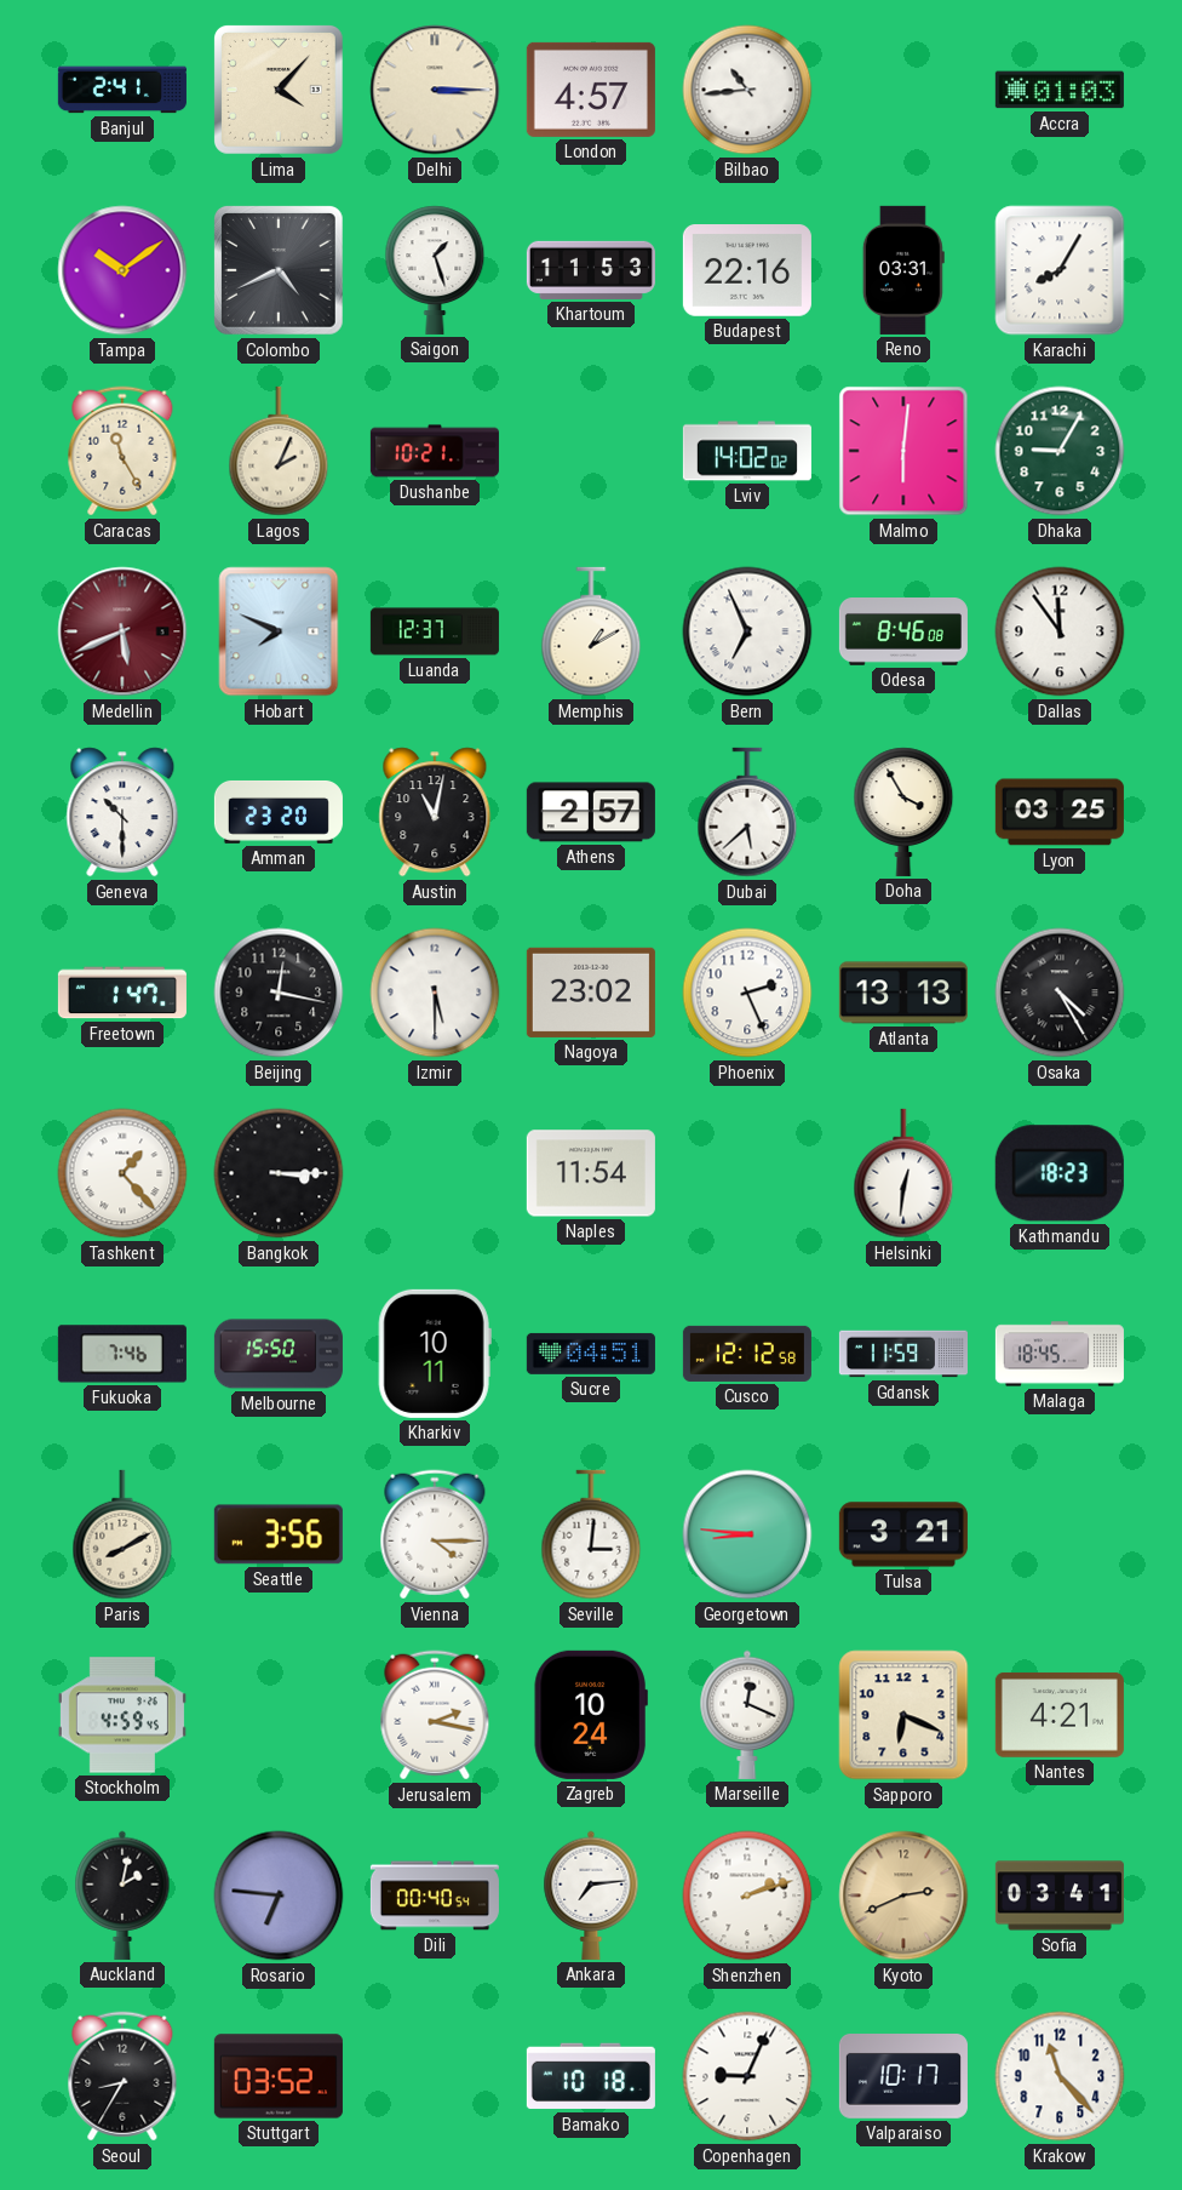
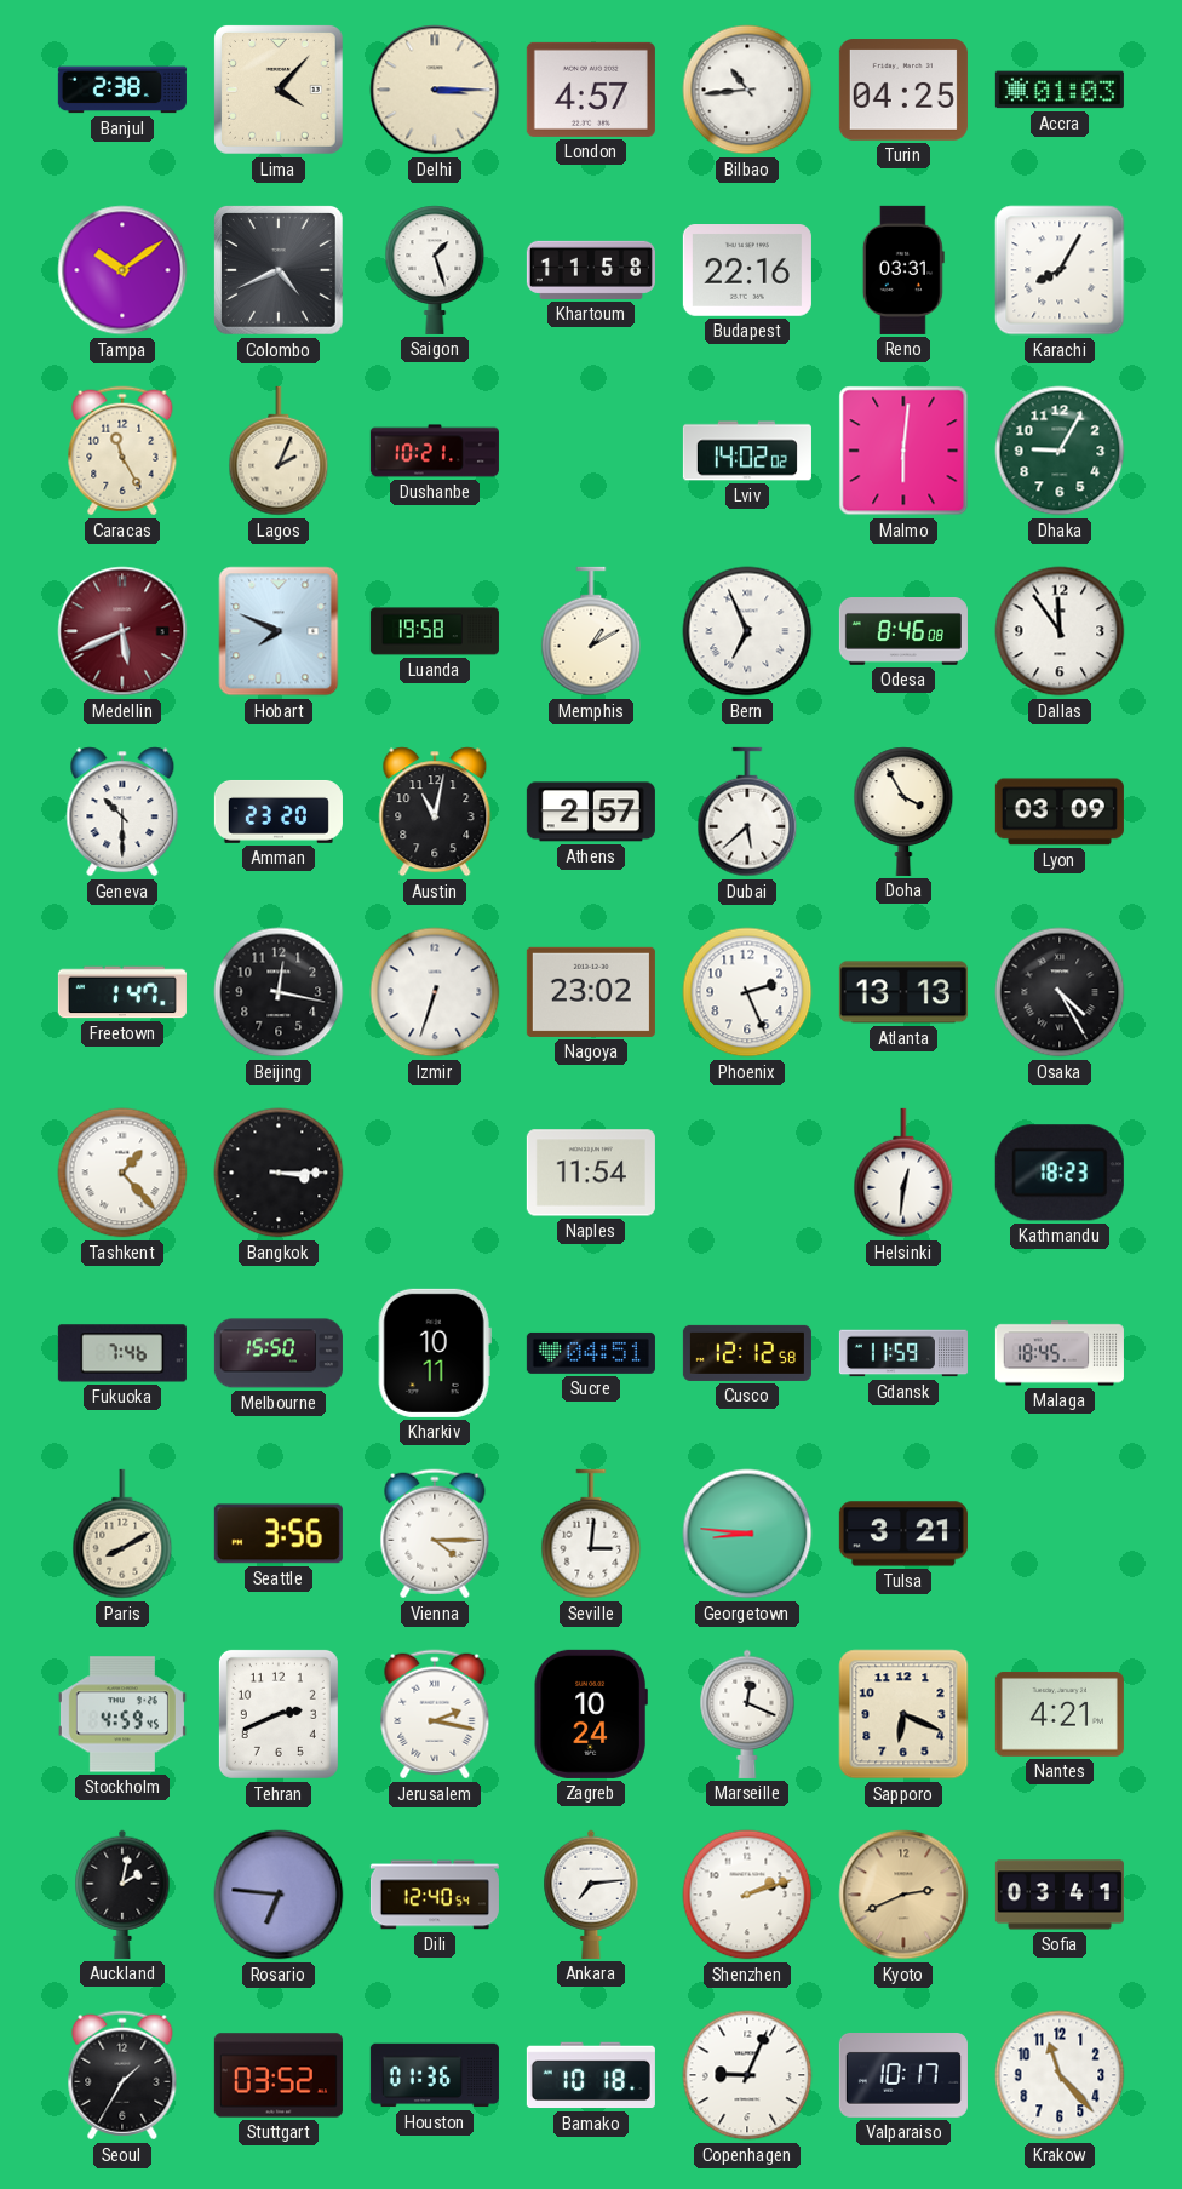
Banjul: 2:41 -> 2:38 (122, 90)
Turin: none -> 04:25 (903, 90)
Khartoum: 11:53 -> 11:58 (591, 270)
Luanda: 12:37 -> 19:58 (435, 631)
Lyon: 03:25 -> 03:09 (1060, 812)
Izmir: 5:30 -> 6:33 (435, 992)
Tehran: none -> 2:41 (279, 1714)
Dili: 00:40 -> 12:40 (435, 1895)
Seoul: 8:35 -> 1:35 (122, 2075)
Houston: none -> 01:36 (435, 2075)
